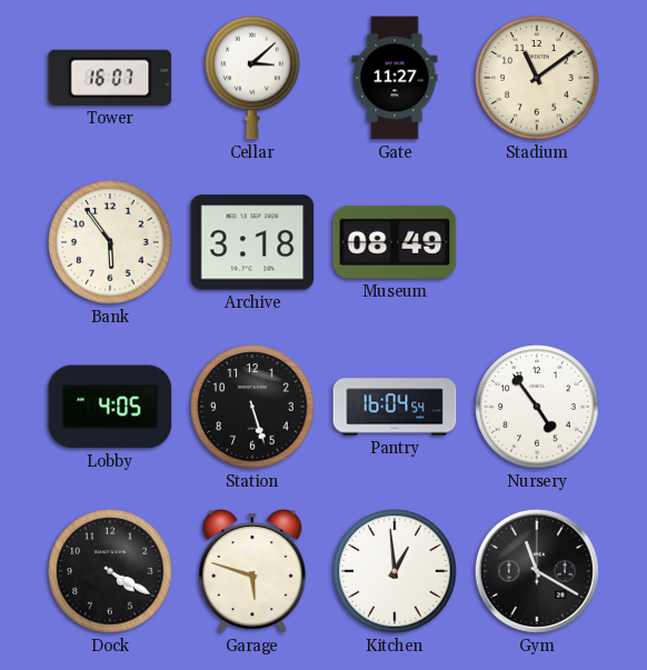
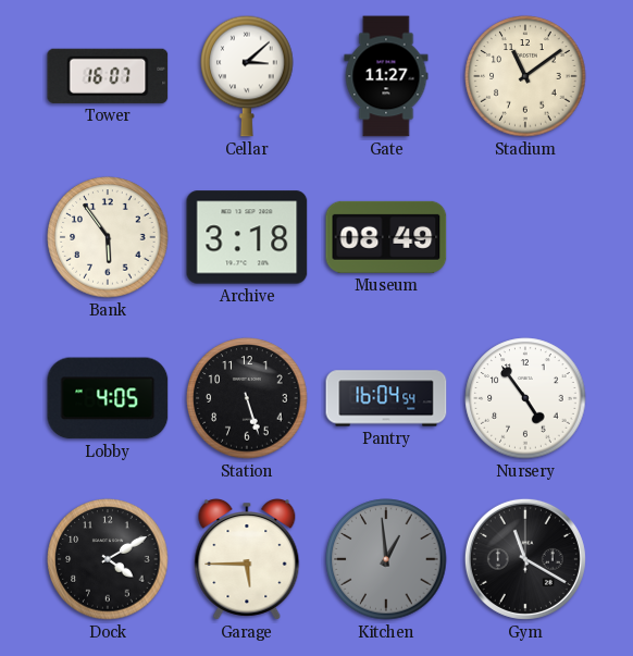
Dock: 4:20 -> 4:10 (108, 559)
Garage: 5:48 -> 5:45 (247, 560)
Kitchen dial: white -> grey (386, 559)
